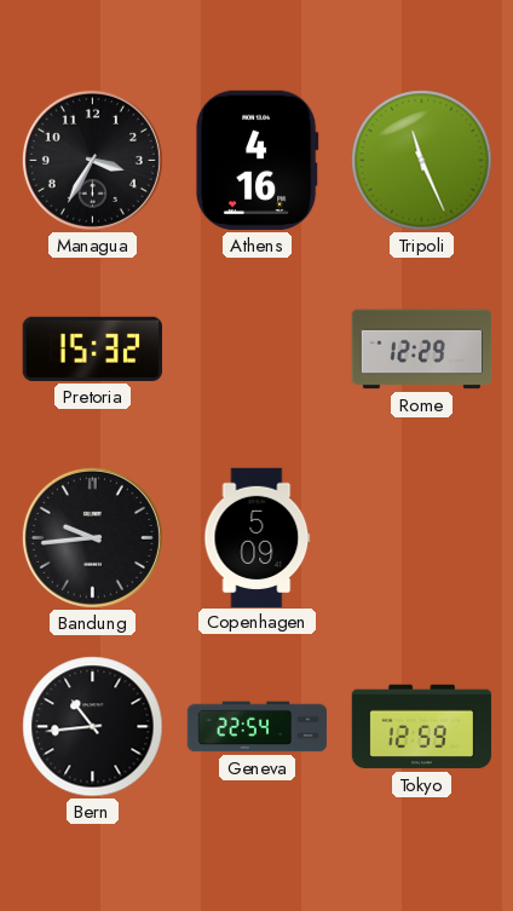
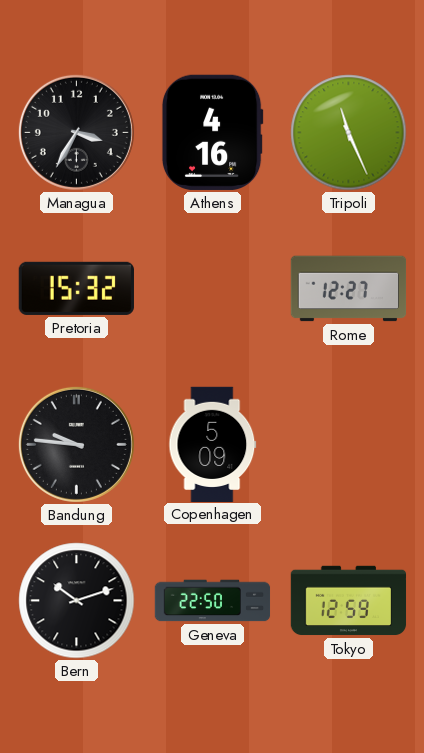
Rome: 12:29 -> 12:27 (349, 289)
Bandung: 9:44 -> 9:46 (76, 444)
Bern: 10:44 -> 10:12 (77, 601)
Geneva: 22:54 -> 22:50 (213, 601)
